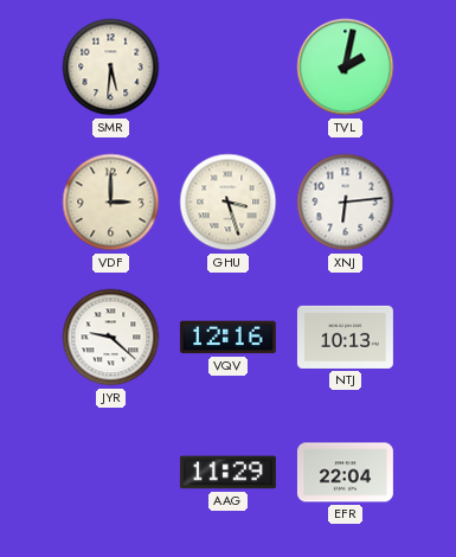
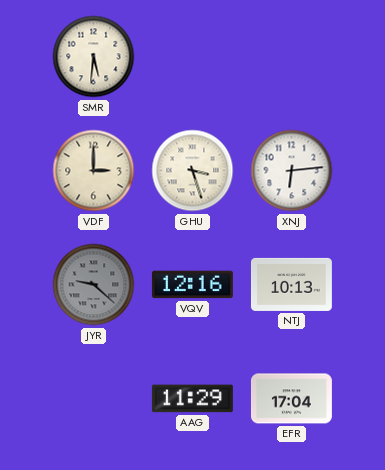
TVL: 2:02 -> none (346, 68)
JYR dial: white -> grey (94, 285)
EFR: 22:04 -> 17:04 (291, 399)
